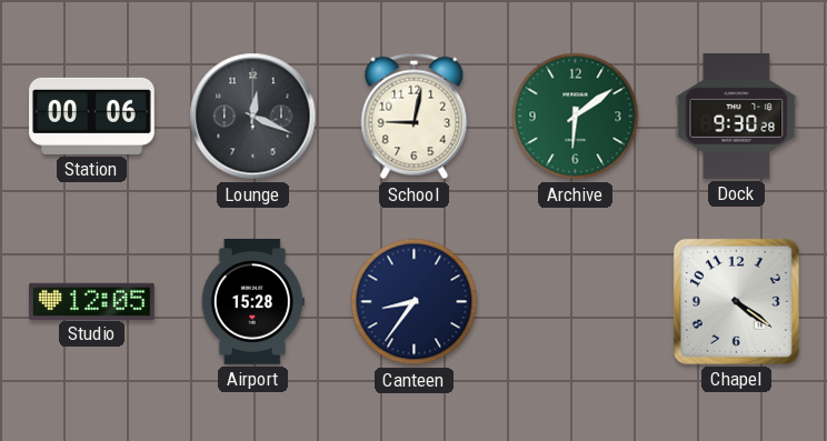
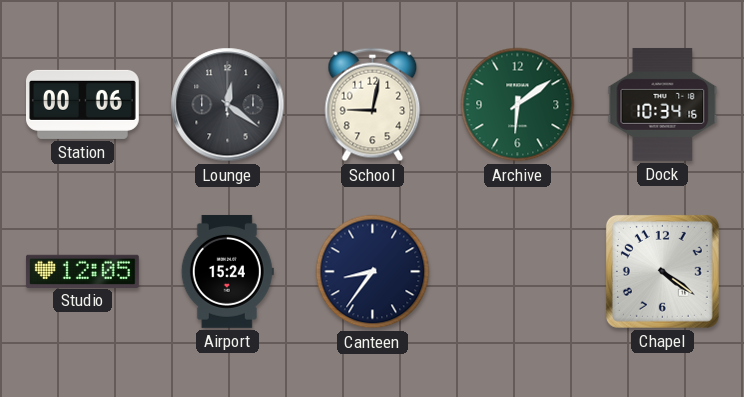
Lounge: 12:19 -> 12:21 (228, 105)
Dock: 9:30 -> 10:34 (663, 104)
Airport: 15:28 -> 15:24 (227, 271)
